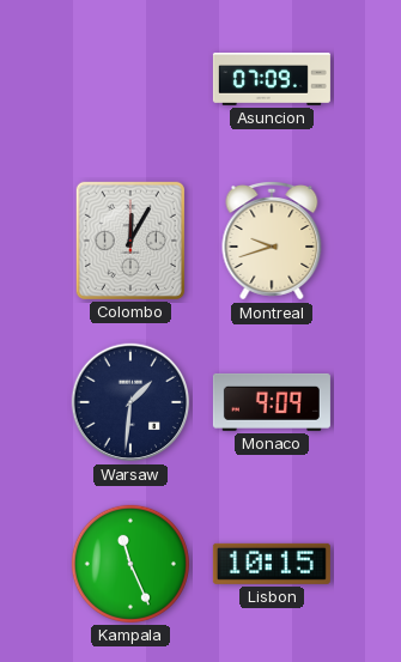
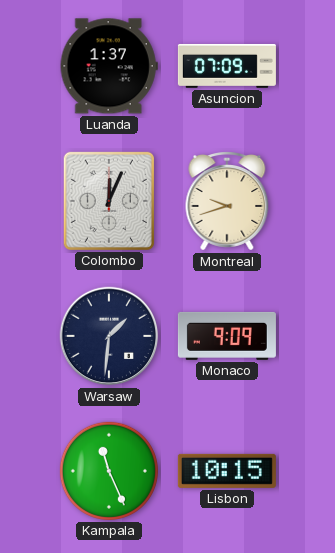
Luanda: none -> 1:37 (109, 66)
Colombo: 12:05 -> 12:04 (109, 201)
